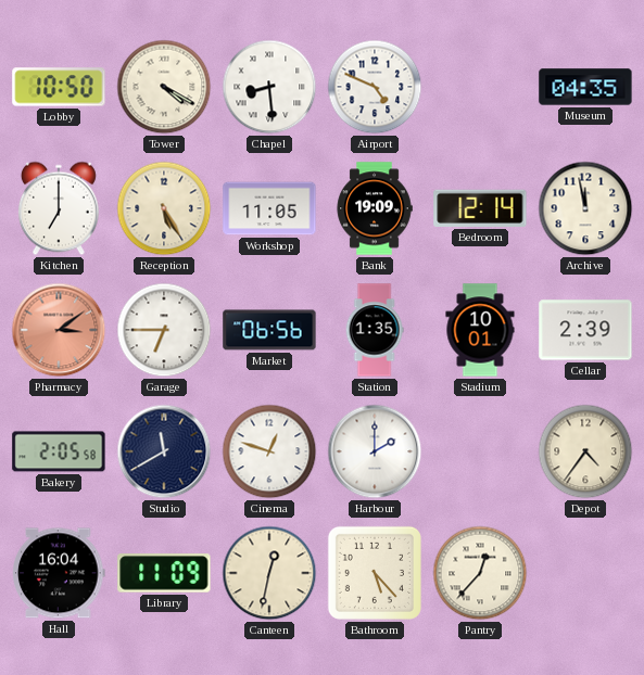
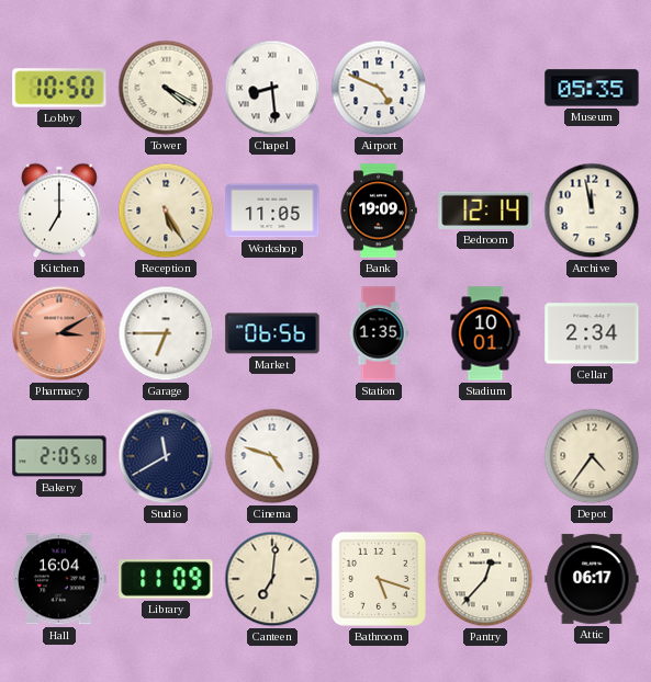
Museum: 04:35 -> 05:35 (592, 88)
Pharmacy: 3:09 -> 3:10 (59, 333)
Cellar: 2:39 -> 2:34 (592, 333)
Cinema: 12:48 -> 4:48 (272, 456)
Harbour: 2:00 -> none (375, 451)
Canteen: 12:32 -> 7:01 (272, 579)
Bathroom: 5:23 -> 5:18 (379, 579)
Attic: none -> 06:17 (592, 579)
